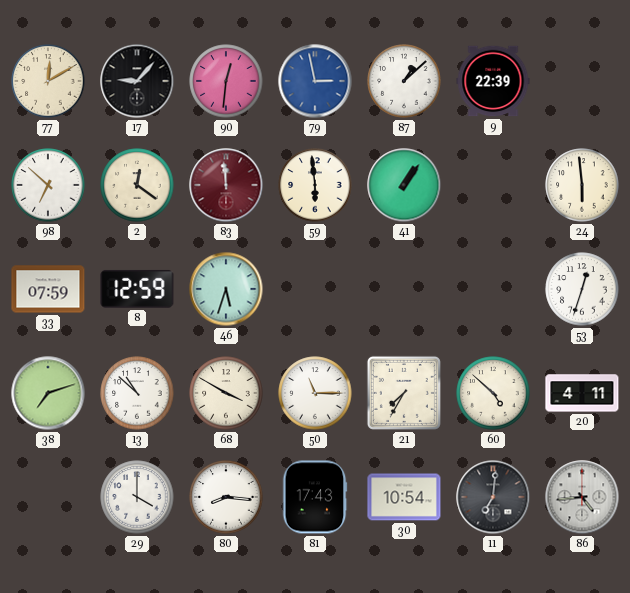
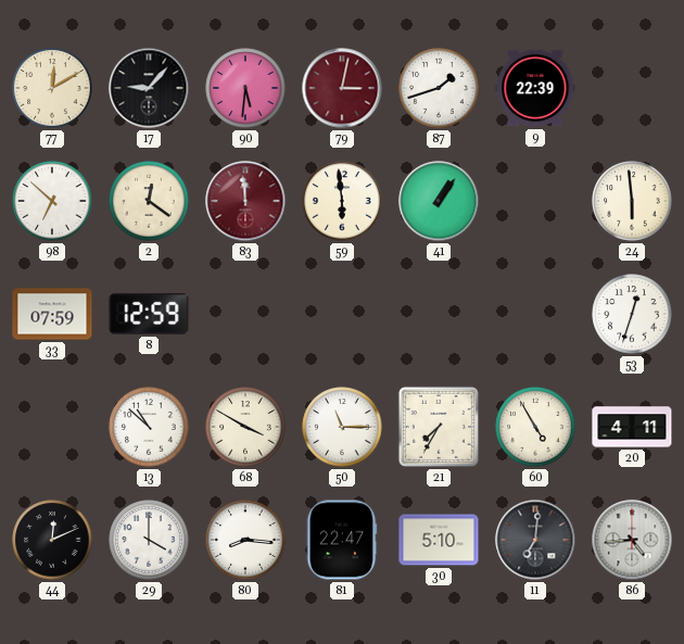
90: 12:31 -> 5:31 (245, 88)
79: 2:58 -> 3:02 (342, 88)
79 dial: blue -> burgundy (342, 88)
87: 1:08 -> 1:42 (439, 88)
46: 5:33 -> none (226, 289)
38: 7:12 -> none (48, 393)
60: 4:52 -> 4:55 (535, 427)
44: none -> 12:11 (52, 540)
81: 17:43 -> 22:47 (342, 540)
30: 10:54 -> 5:10 (439, 540)
